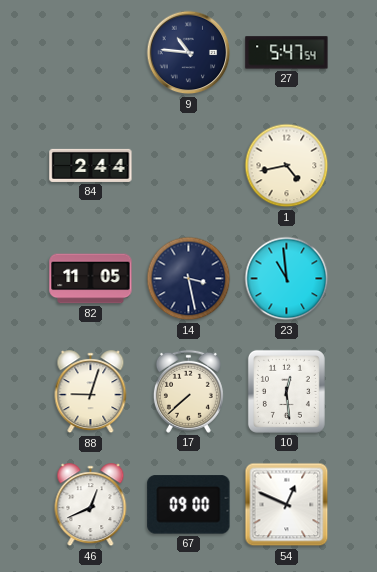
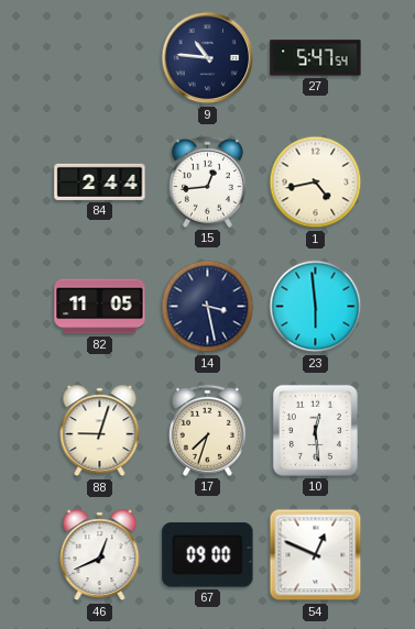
15: none -> 12:44 (207, 181)
23: 10:59 -> 5:59 (316, 307)
17: 7:38 -> 7:33 (207, 430)
